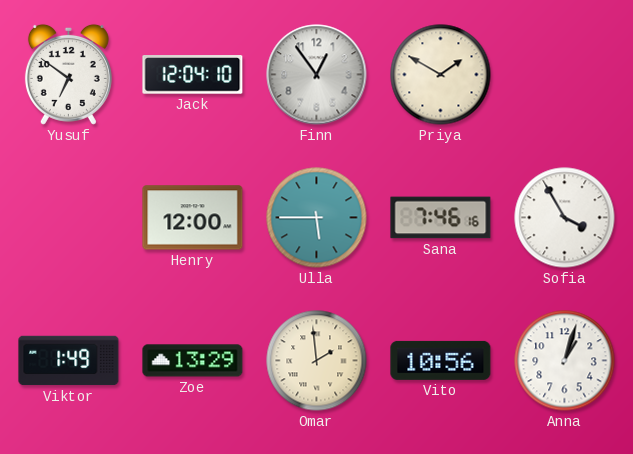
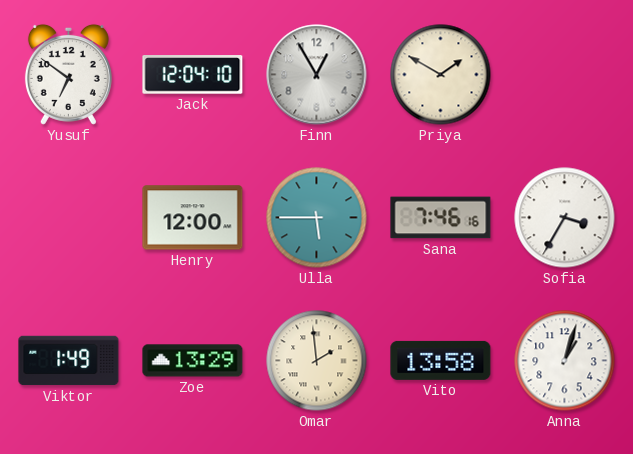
Finn: 12:54 -> 12:55 (317, 75)
Sofia: 3:55 -> 3:35 (565, 218)
Vito: 10:56 -> 13:58 (441, 360)
